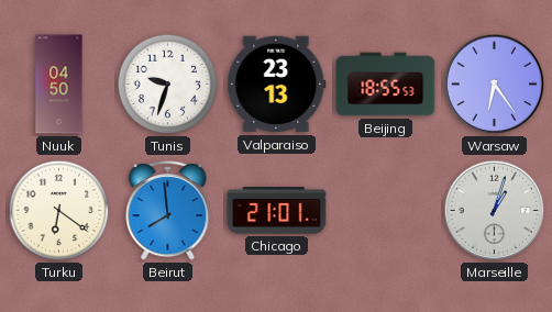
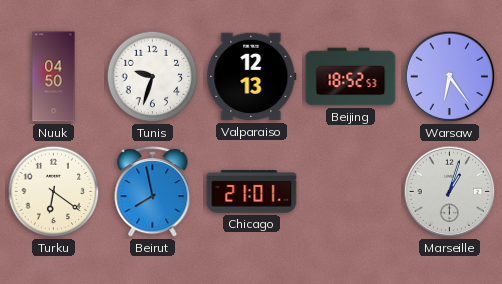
Valparaiso: 23:13 -> 12:13 (252, 77)
Beijing: 18:55 -> 18:52 (351, 77)
Beirut: 7:59 -> 7:58 (153, 192)
